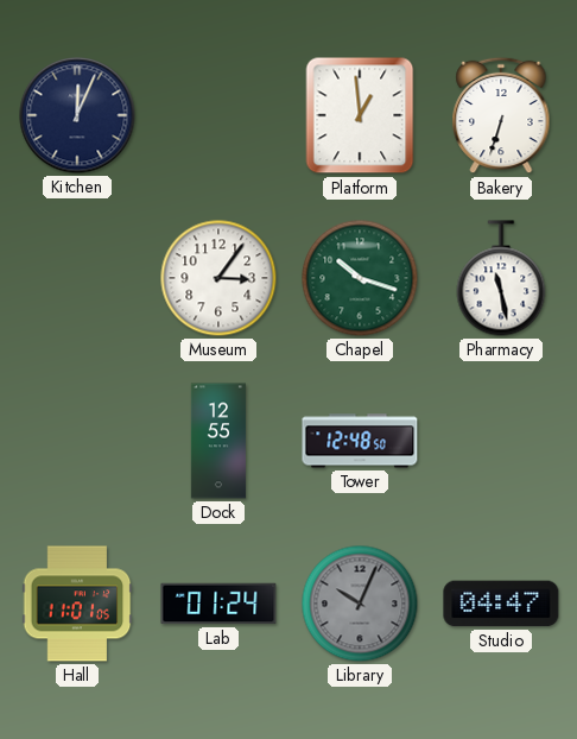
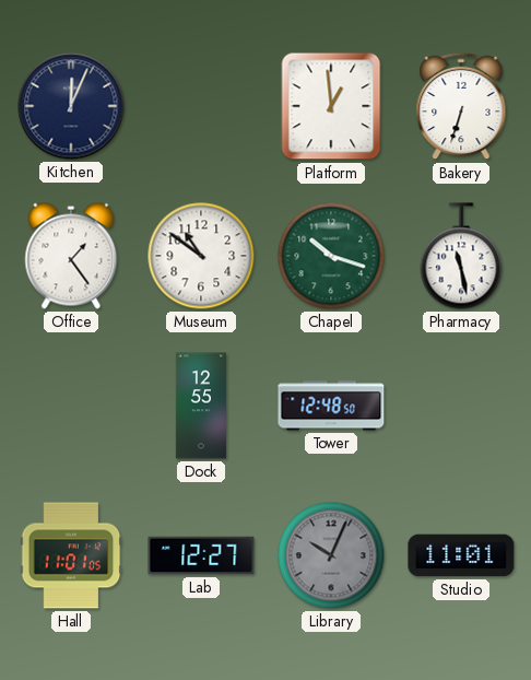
Office: none -> 1:24 (71, 256)
Museum: 3:06 -> 10:51 (201, 256)
Lab: 01:24 -> 12:27 (201, 555)
Studio: 04:47 -> 11:01 (461, 555)
